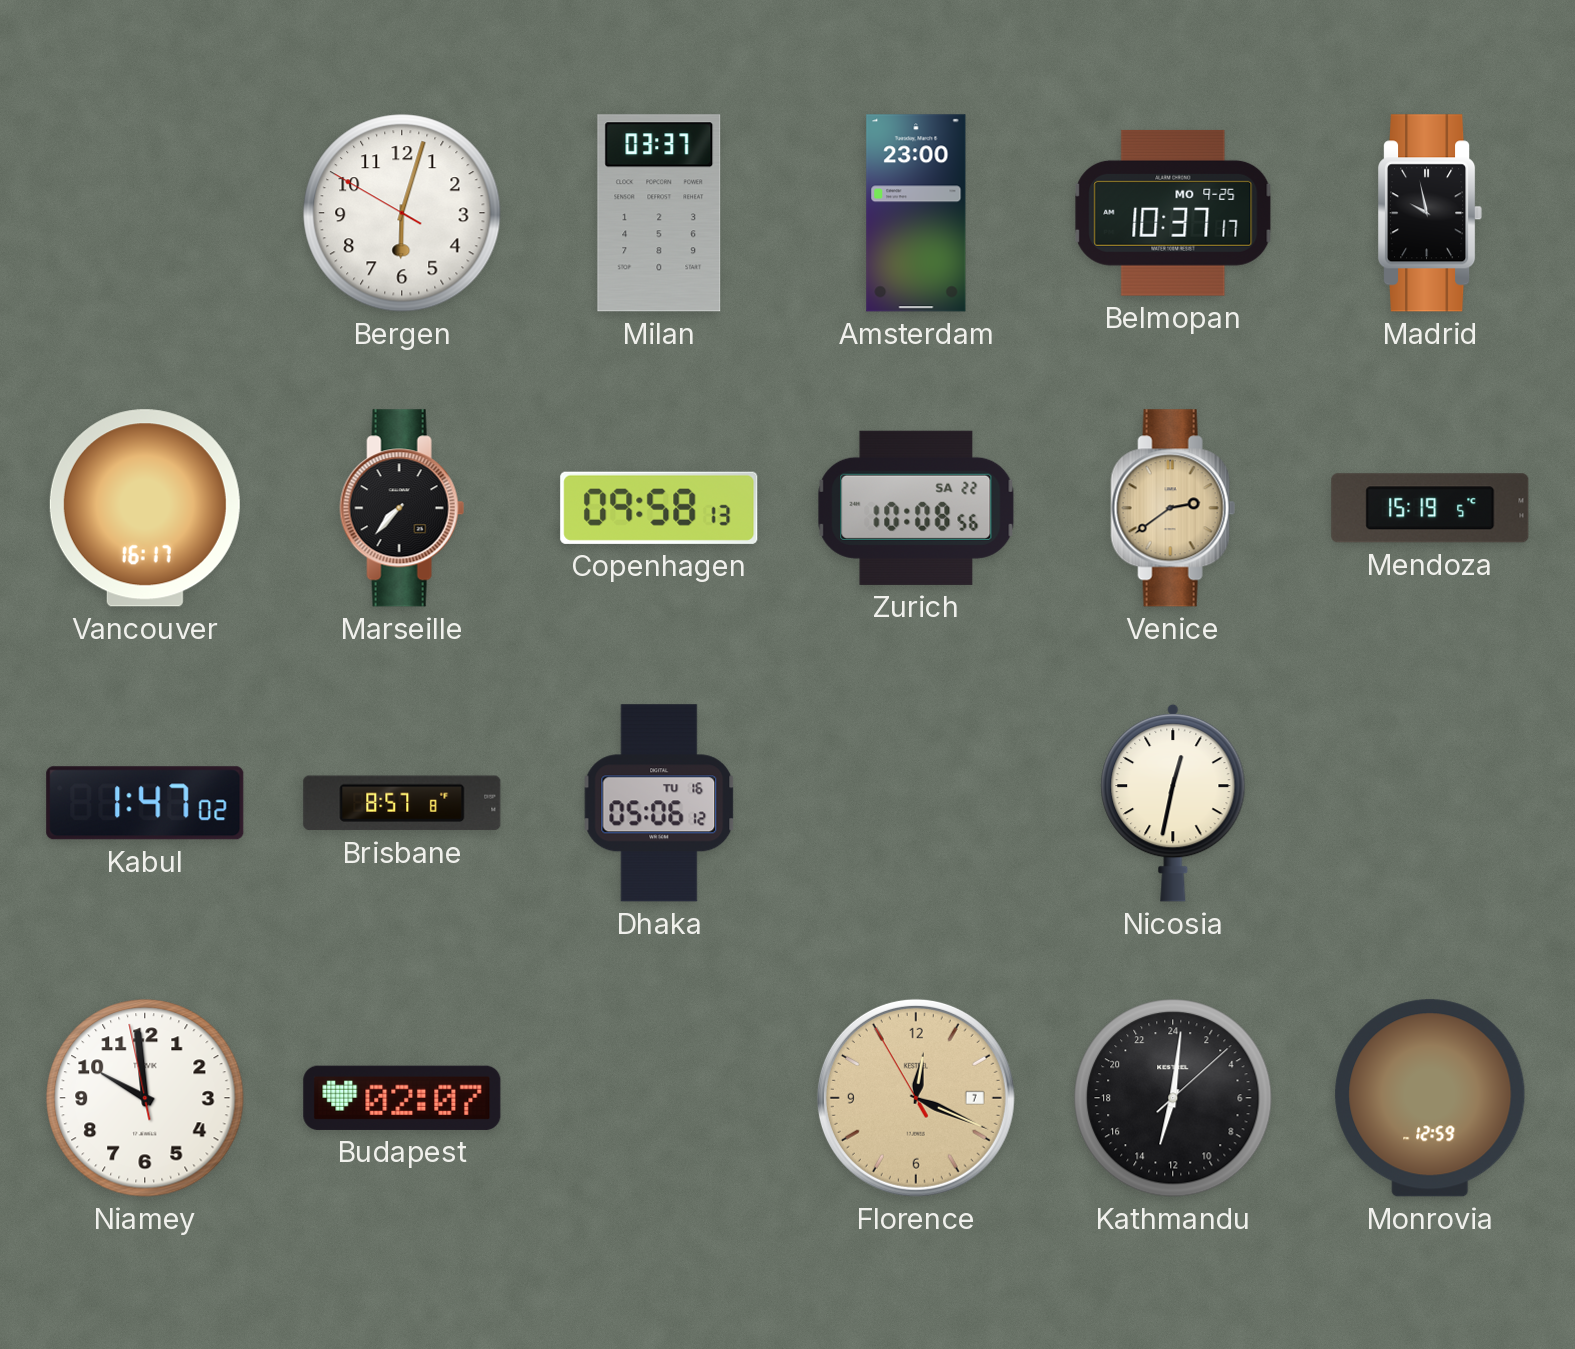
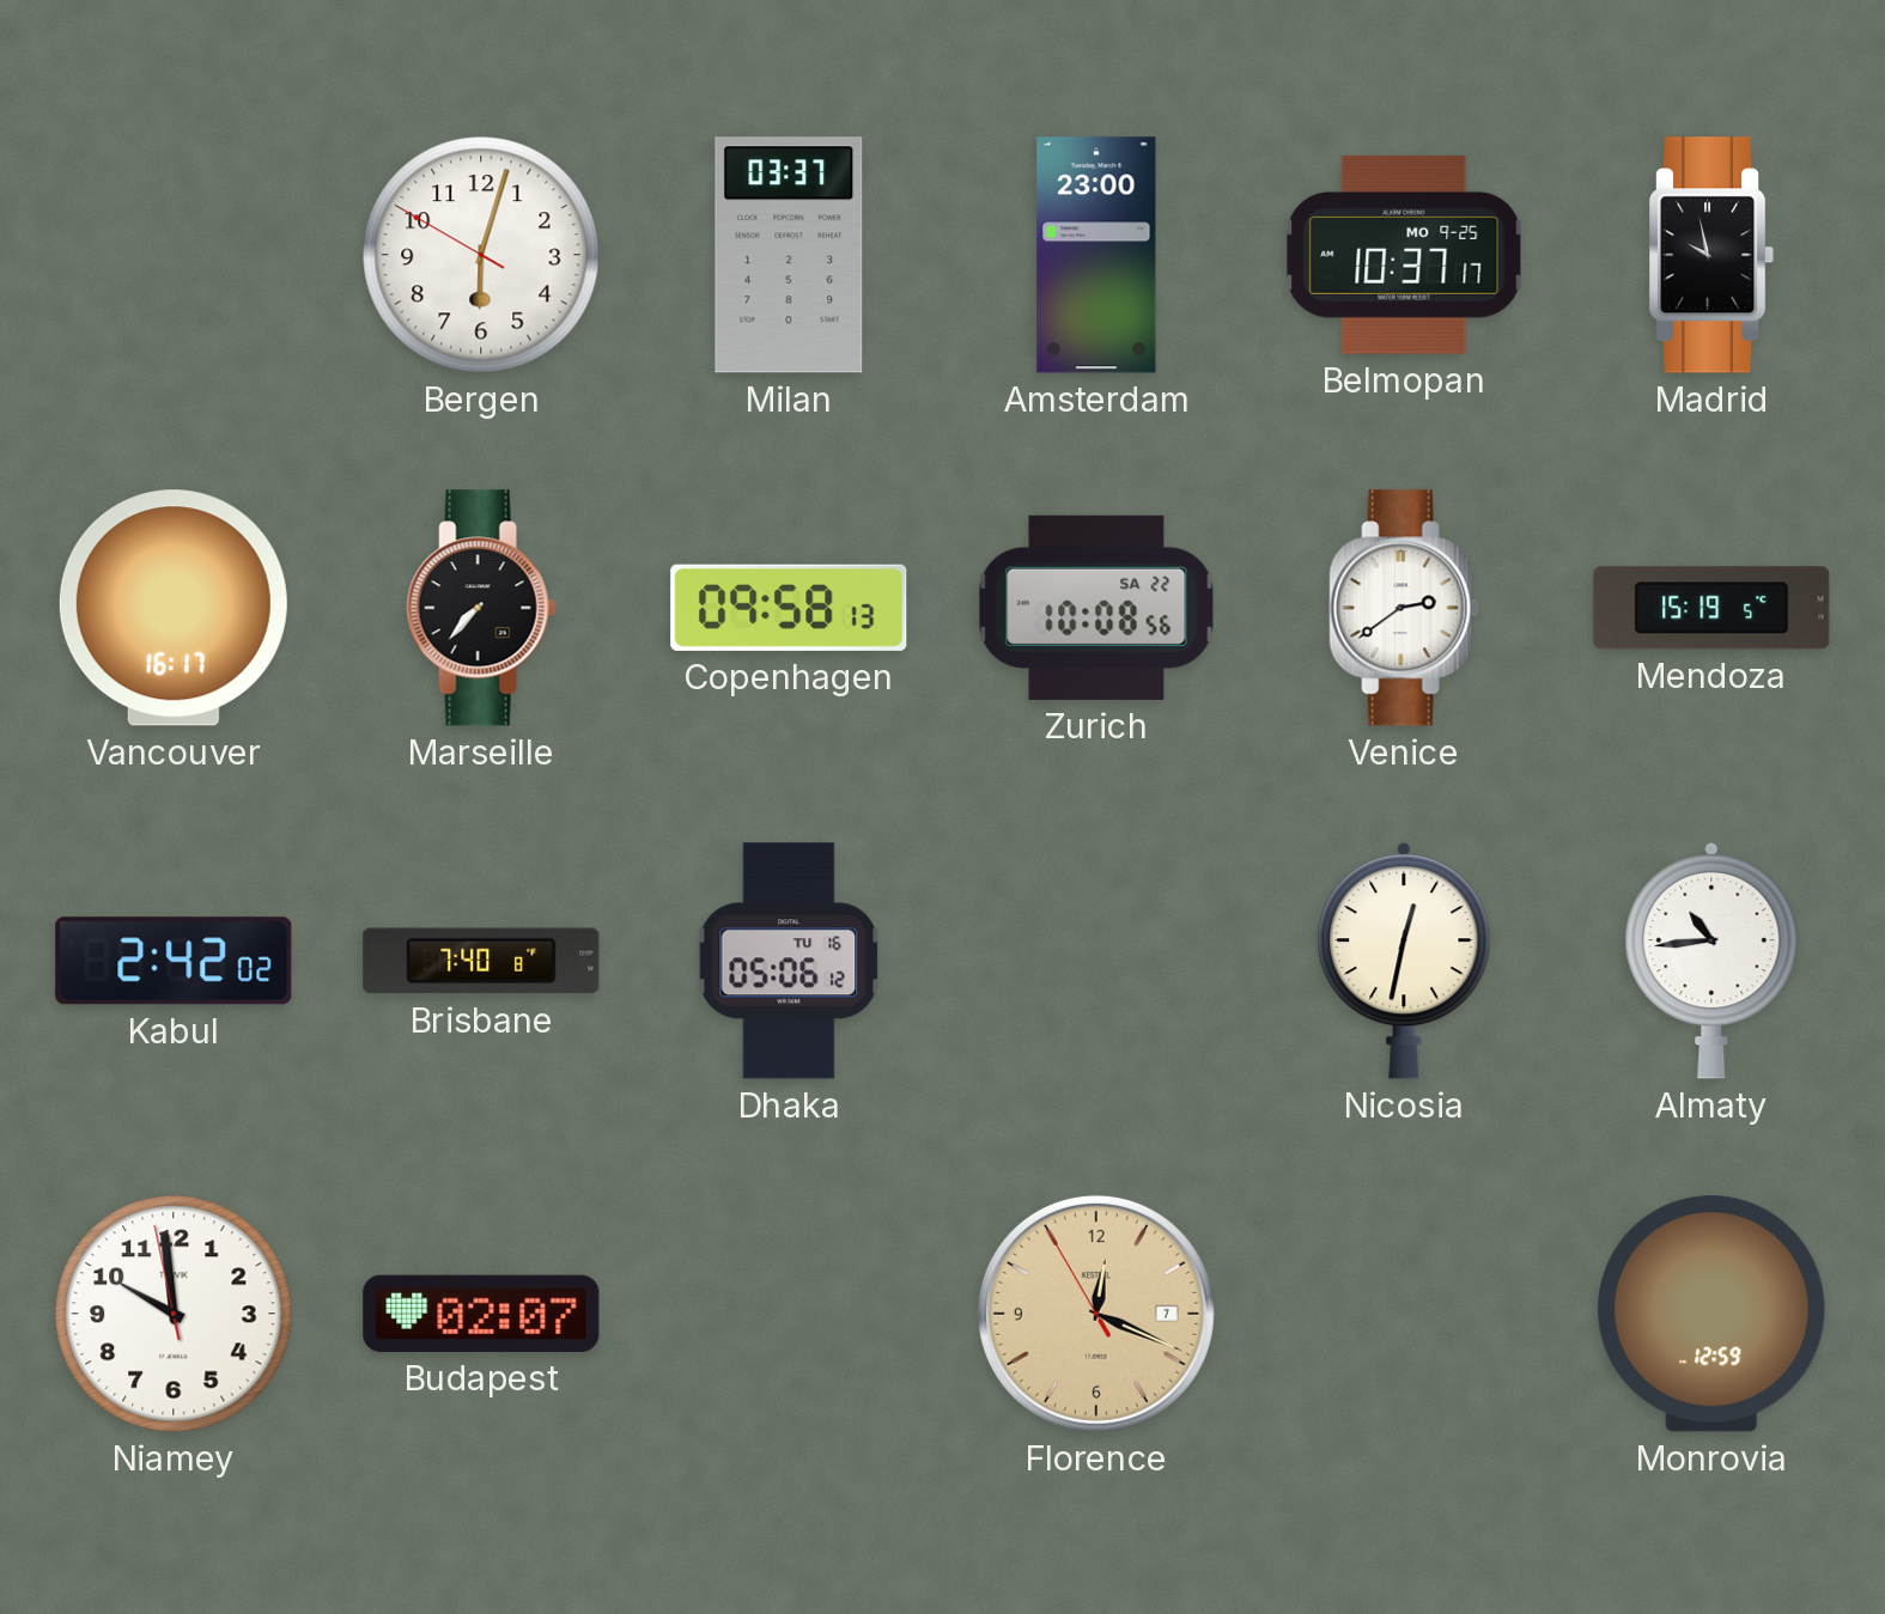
Venice dial: champagne -> white (1404, 608)
Kabul: 1:47 -> 2:42 (174, 961)
Brisbane: 8:57 -> 7:40 (481, 961)
Almaty: none -> 10:44 (1711, 961)
Kathmandu: 13:01 -> none (1173, 1098)
